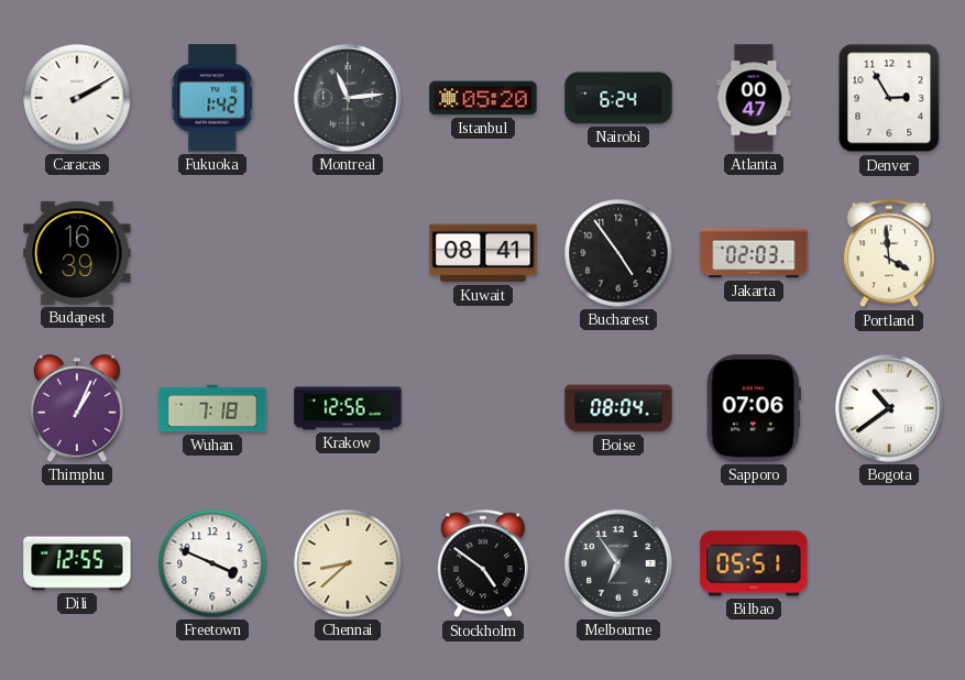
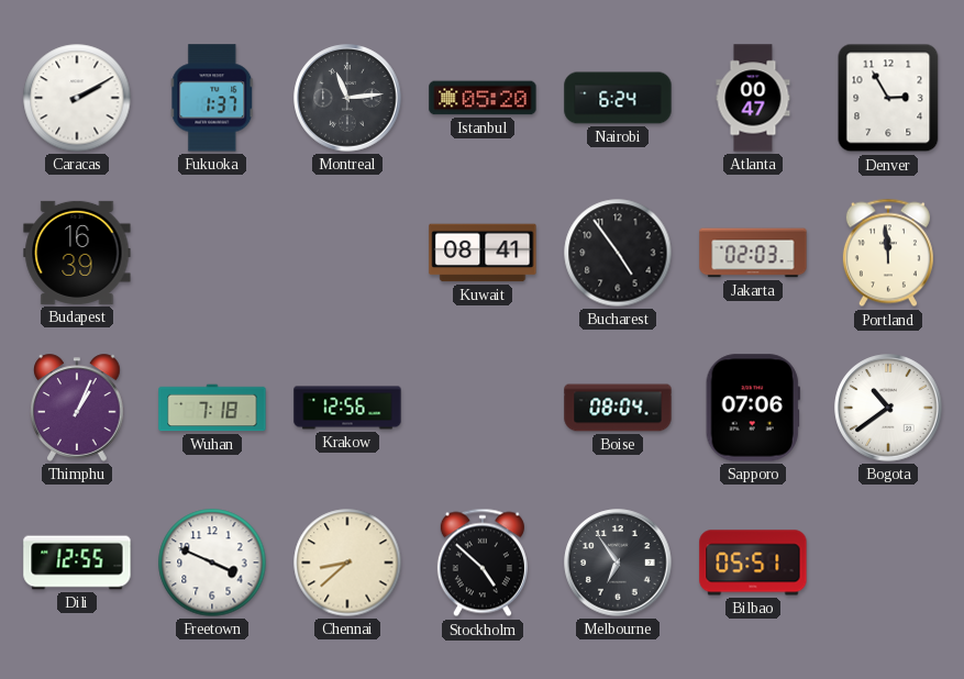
Fukuoka: 1:42 -> 1:37 (212, 98)
Portland: 3:59 -> 11:59 (888, 253)
Stockholm: 4:51 -> 4:52 (483, 563)
